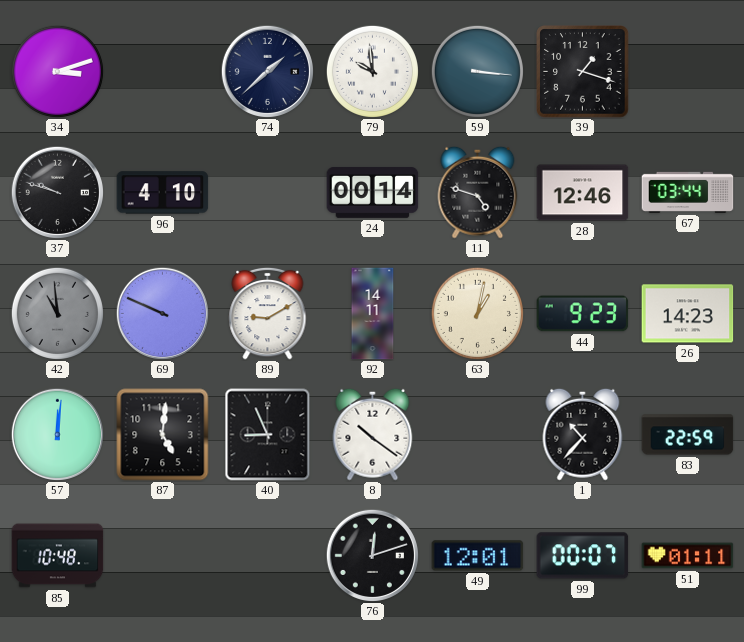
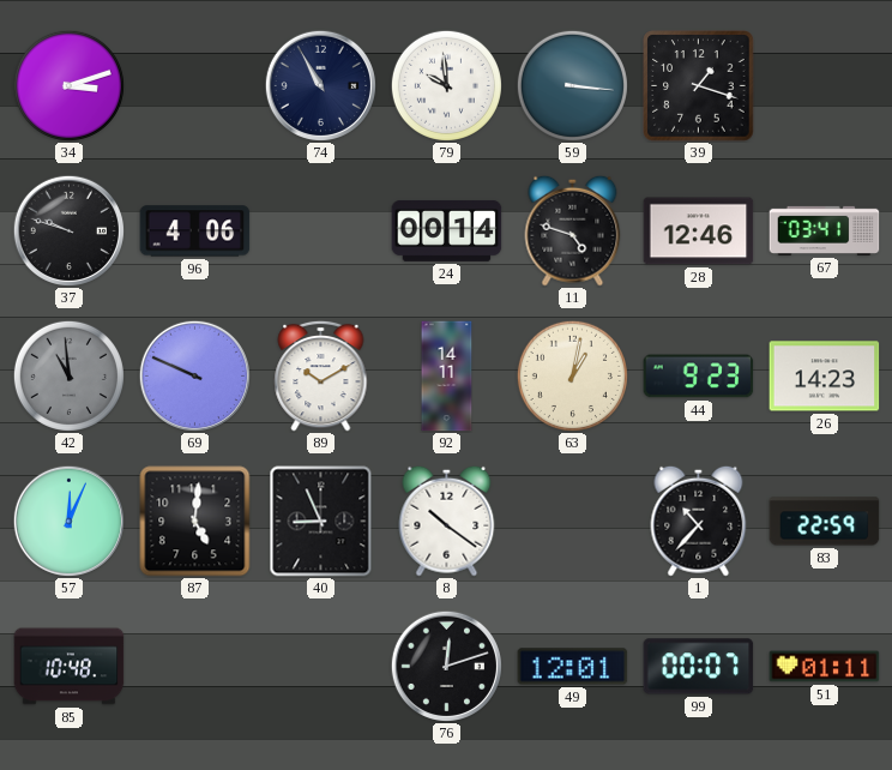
74: 1:38 -> 10:55 (320, 85)
96: 4:10 -> 4:06 (195, 231)
67: 03:44 -> 03:41 (825, 230)
89: 9:10 -> 10:10 (321, 375)
57: 12:01 -> 12:04 (68, 521)
